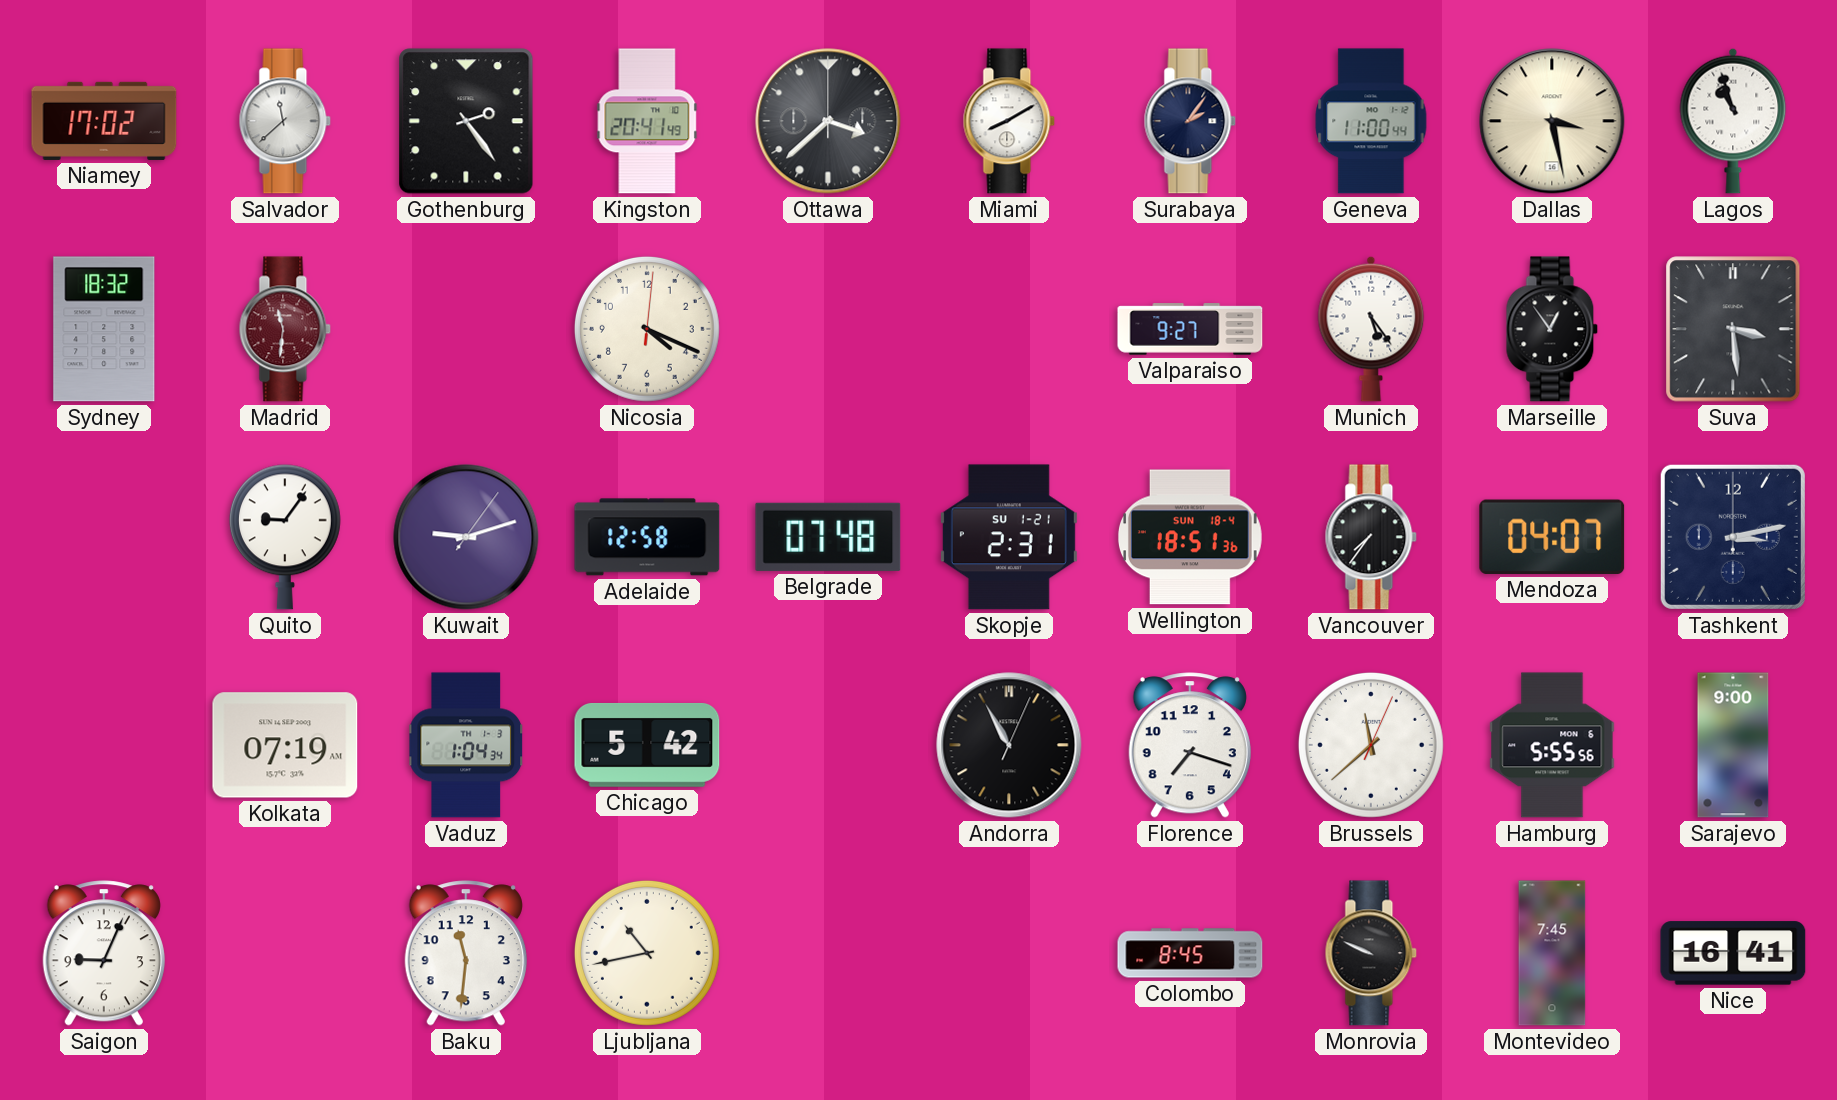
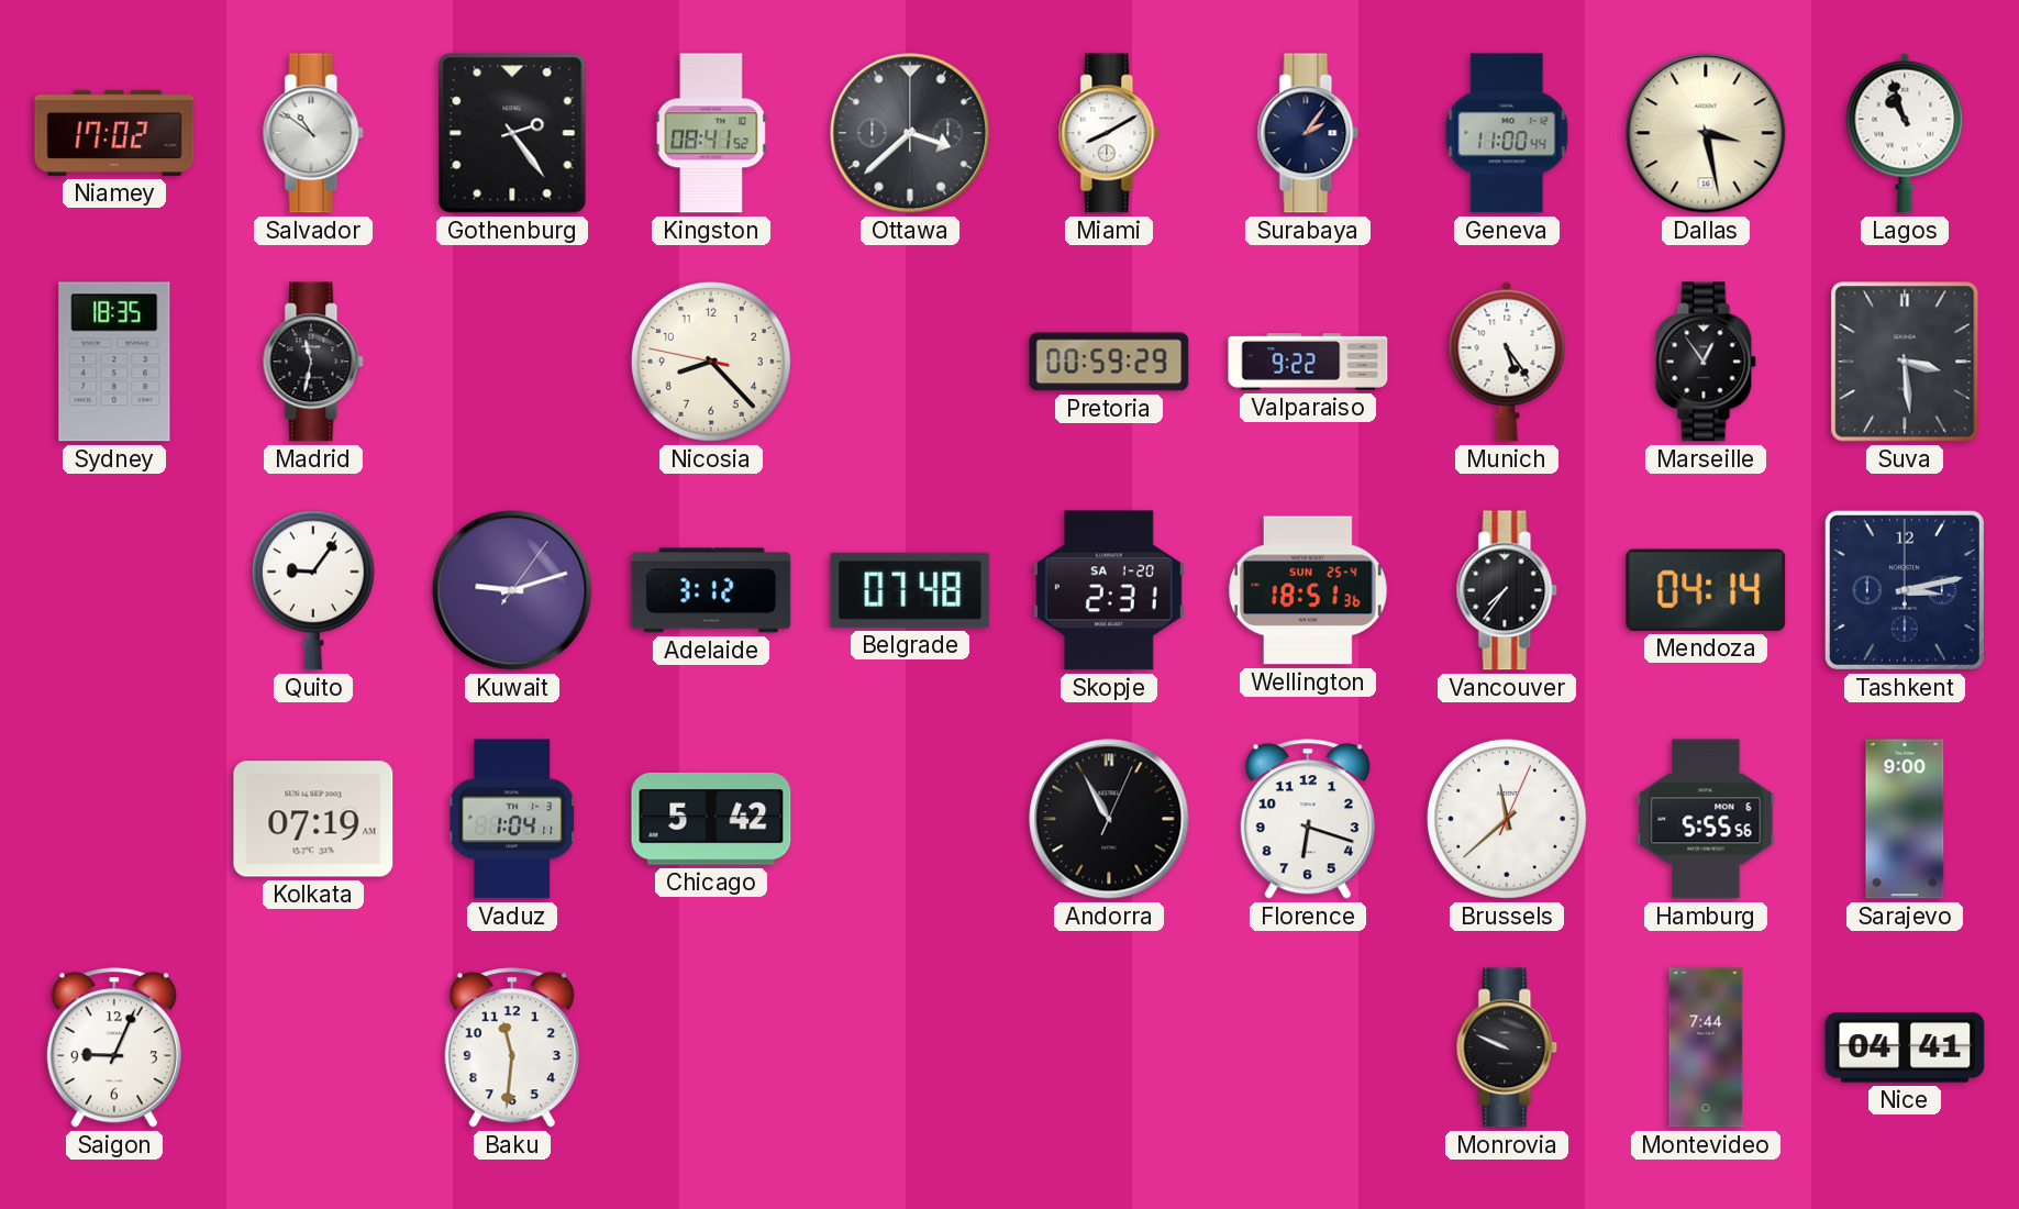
Salvador: 11:38 -> 10:51 (313, 133)
Kingston: 20:41 -> 08:41 (711, 133)
Sydney: 18:32 -> 18:35 (114, 362)
Madrid: 11:31 -> 11:32 (313, 362)
Madrid dial: burgundy -> black (313, 362)
Nicosia: 4:19 -> 8:22 (711, 362)
Pretoria: none -> 00:59 (1109, 362)
Valparaiso: 9:27 -> 9:22 (1308, 362)
Adelaide: 12:58 -> 3:12 (711, 590)
Skopje date: SU 1-21 -> SA 1-20 (1109, 590)
Wellington date: SUN 18-4 -> SUN 25-4 (1308, 590)
Mendoza: 04:07 -> 04:14 (1706, 590)
Vaduz: 1:04:34 -> 1:04:11 (512, 819)
Florence: 7:18 -> 6:18 (1308, 819)
Ljubljana: 10:43 -> none (647, 953)
Colombo: 8:45 -> none (1190, 953)
Montevideo: 7:45 -> 7:44 (1706, 1047)
Nice: 16:41 -> 04:41 (1905, 1047)
